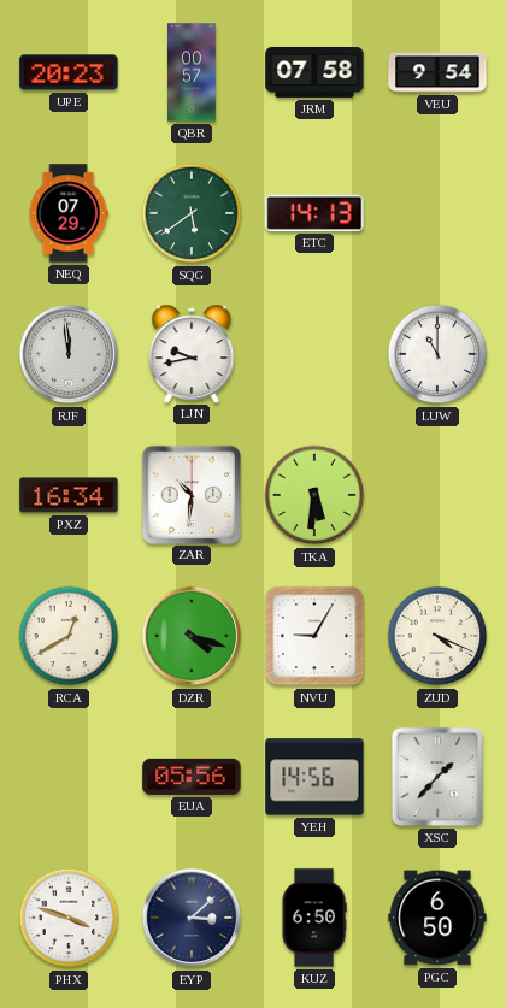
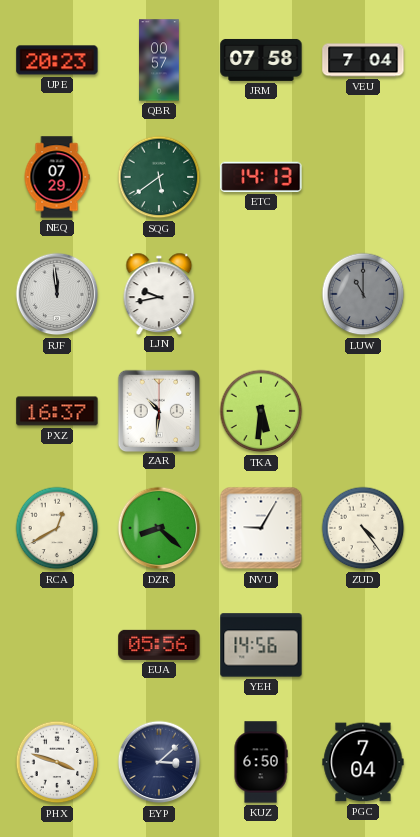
VEU: 9:54 -> 7:04 (363, 60)
LUW dial: white -> grey (363, 294)
PXZ: 16:34 -> 16:37 (57, 411)
DZR: 4:18 -> 8:22 (159, 528)
ZUD: 4:19 -> 4:24 (363, 528)
XSC: 1:37 -> none (437, 777)
PGC: 6:50 -> 7:04 (363, 762)
